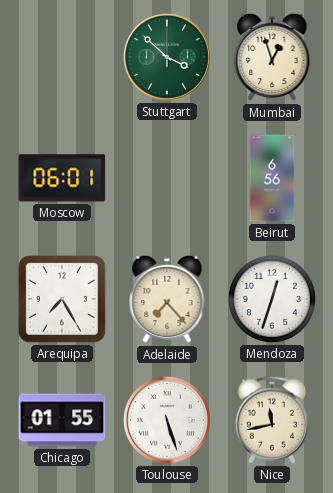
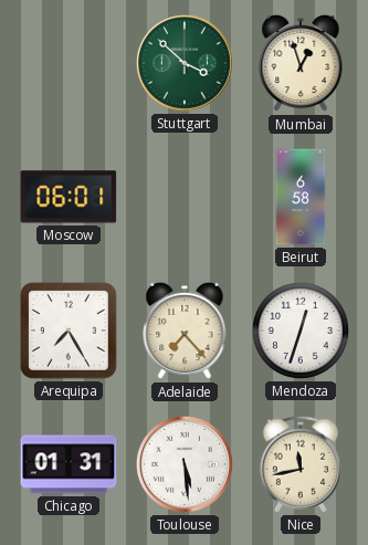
Beirut: 6:56 -> 6:58 (301, 197)
Chicago: 01:55 -> 01:31 (69, 464)
Toulouse: 5:27 -> 5:29 (185, 464)
